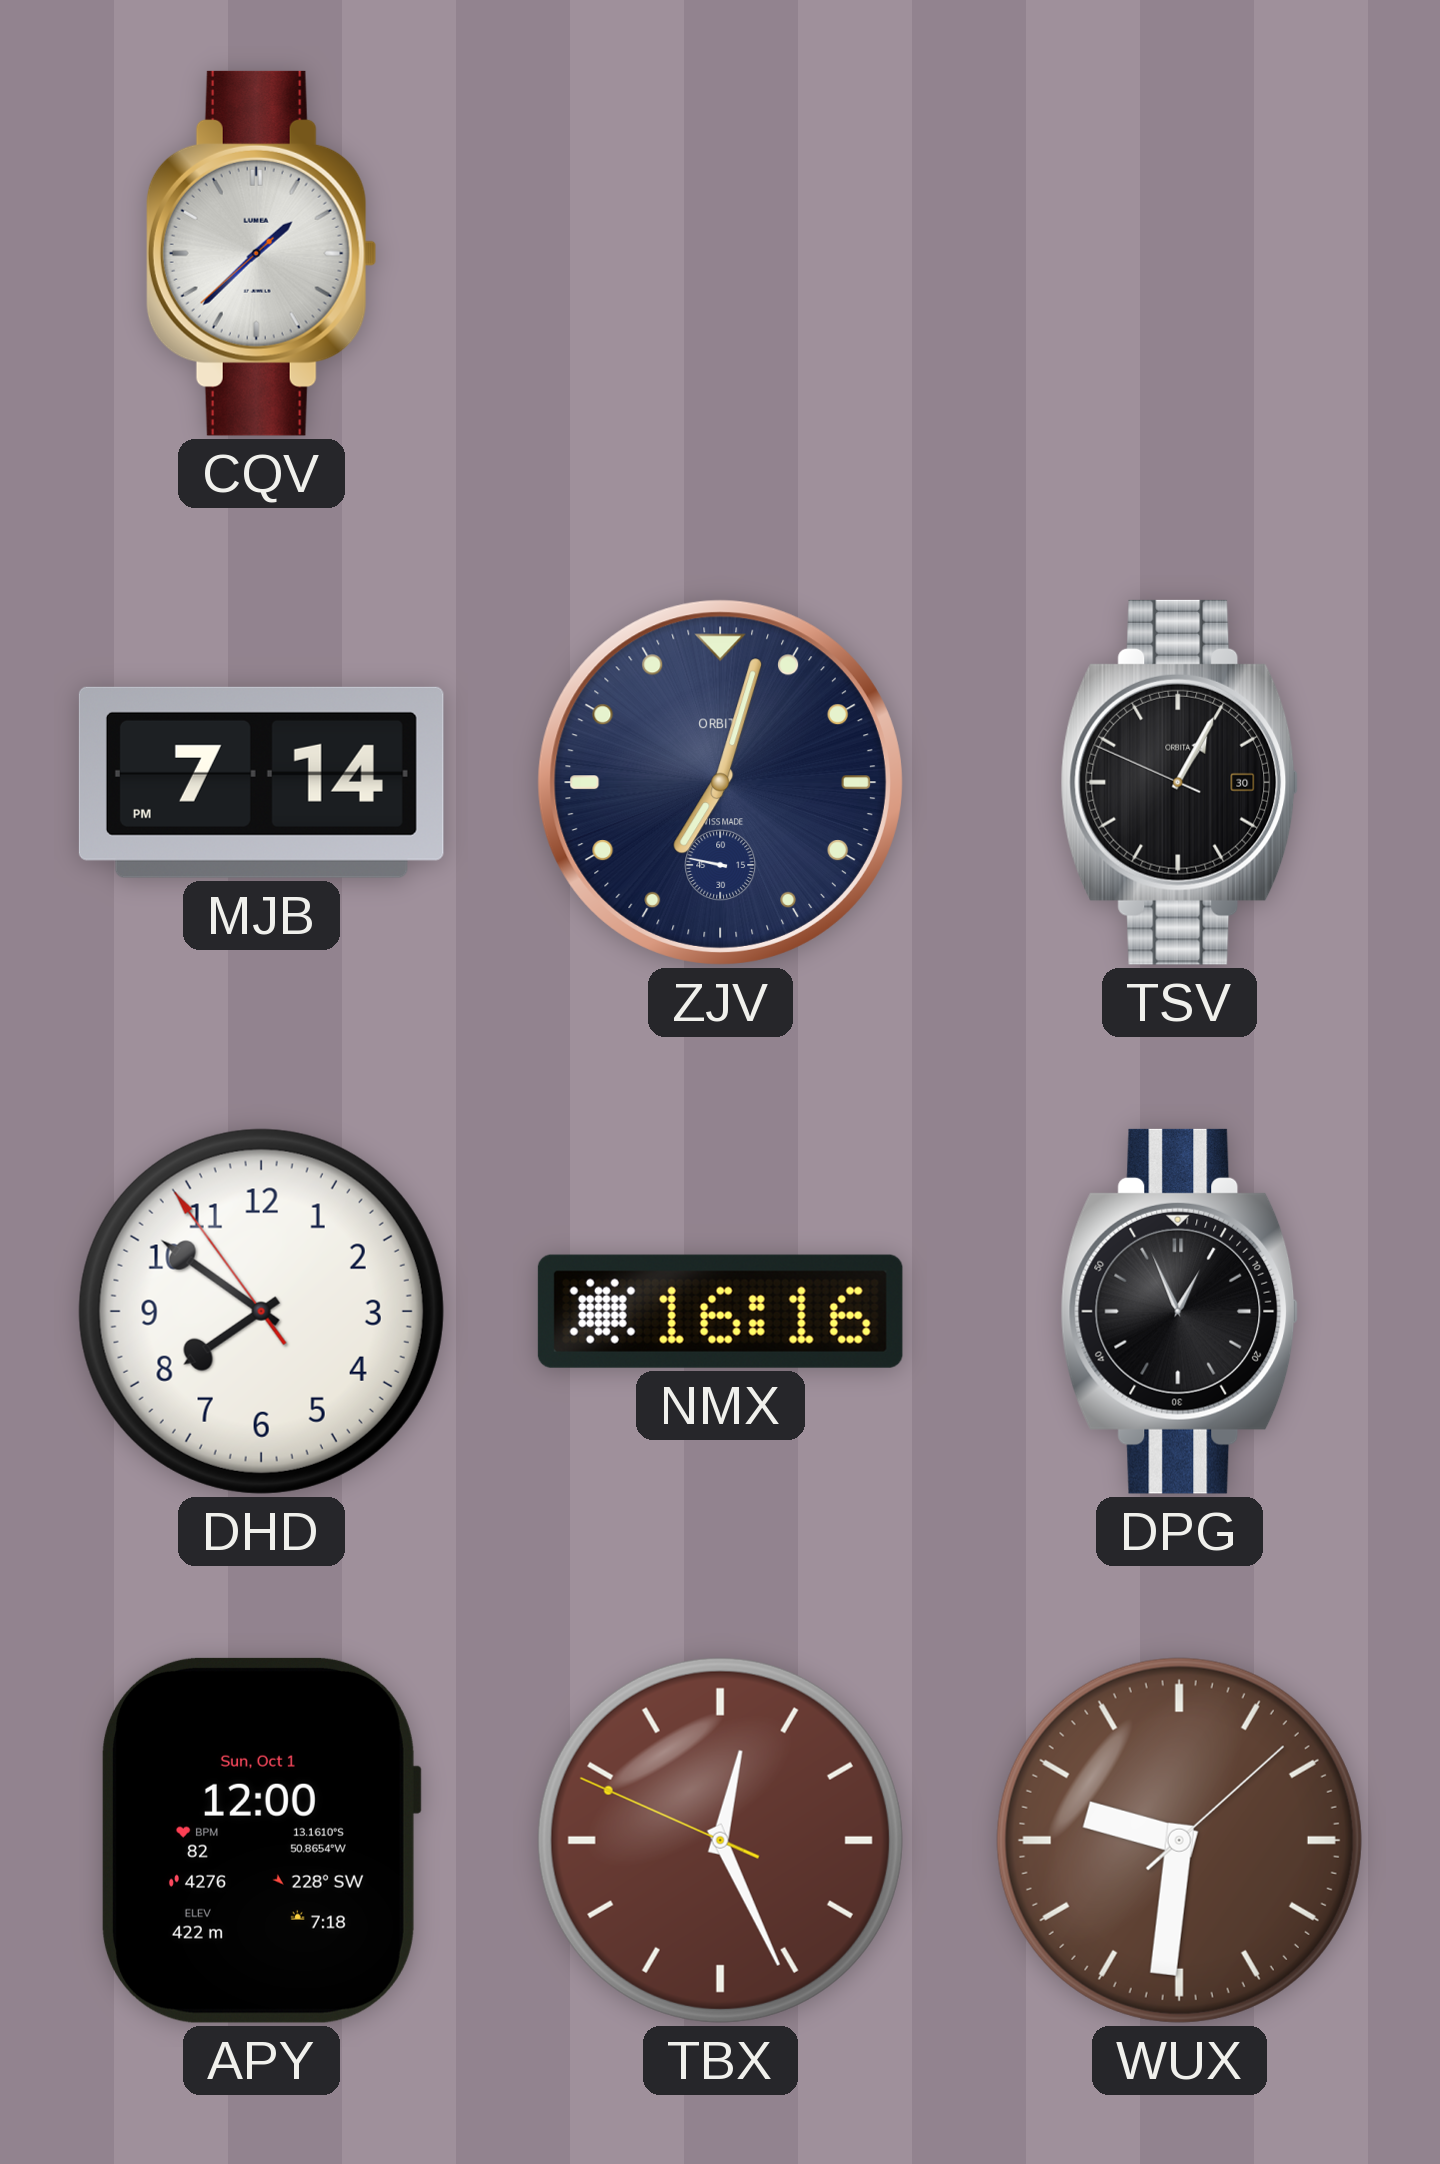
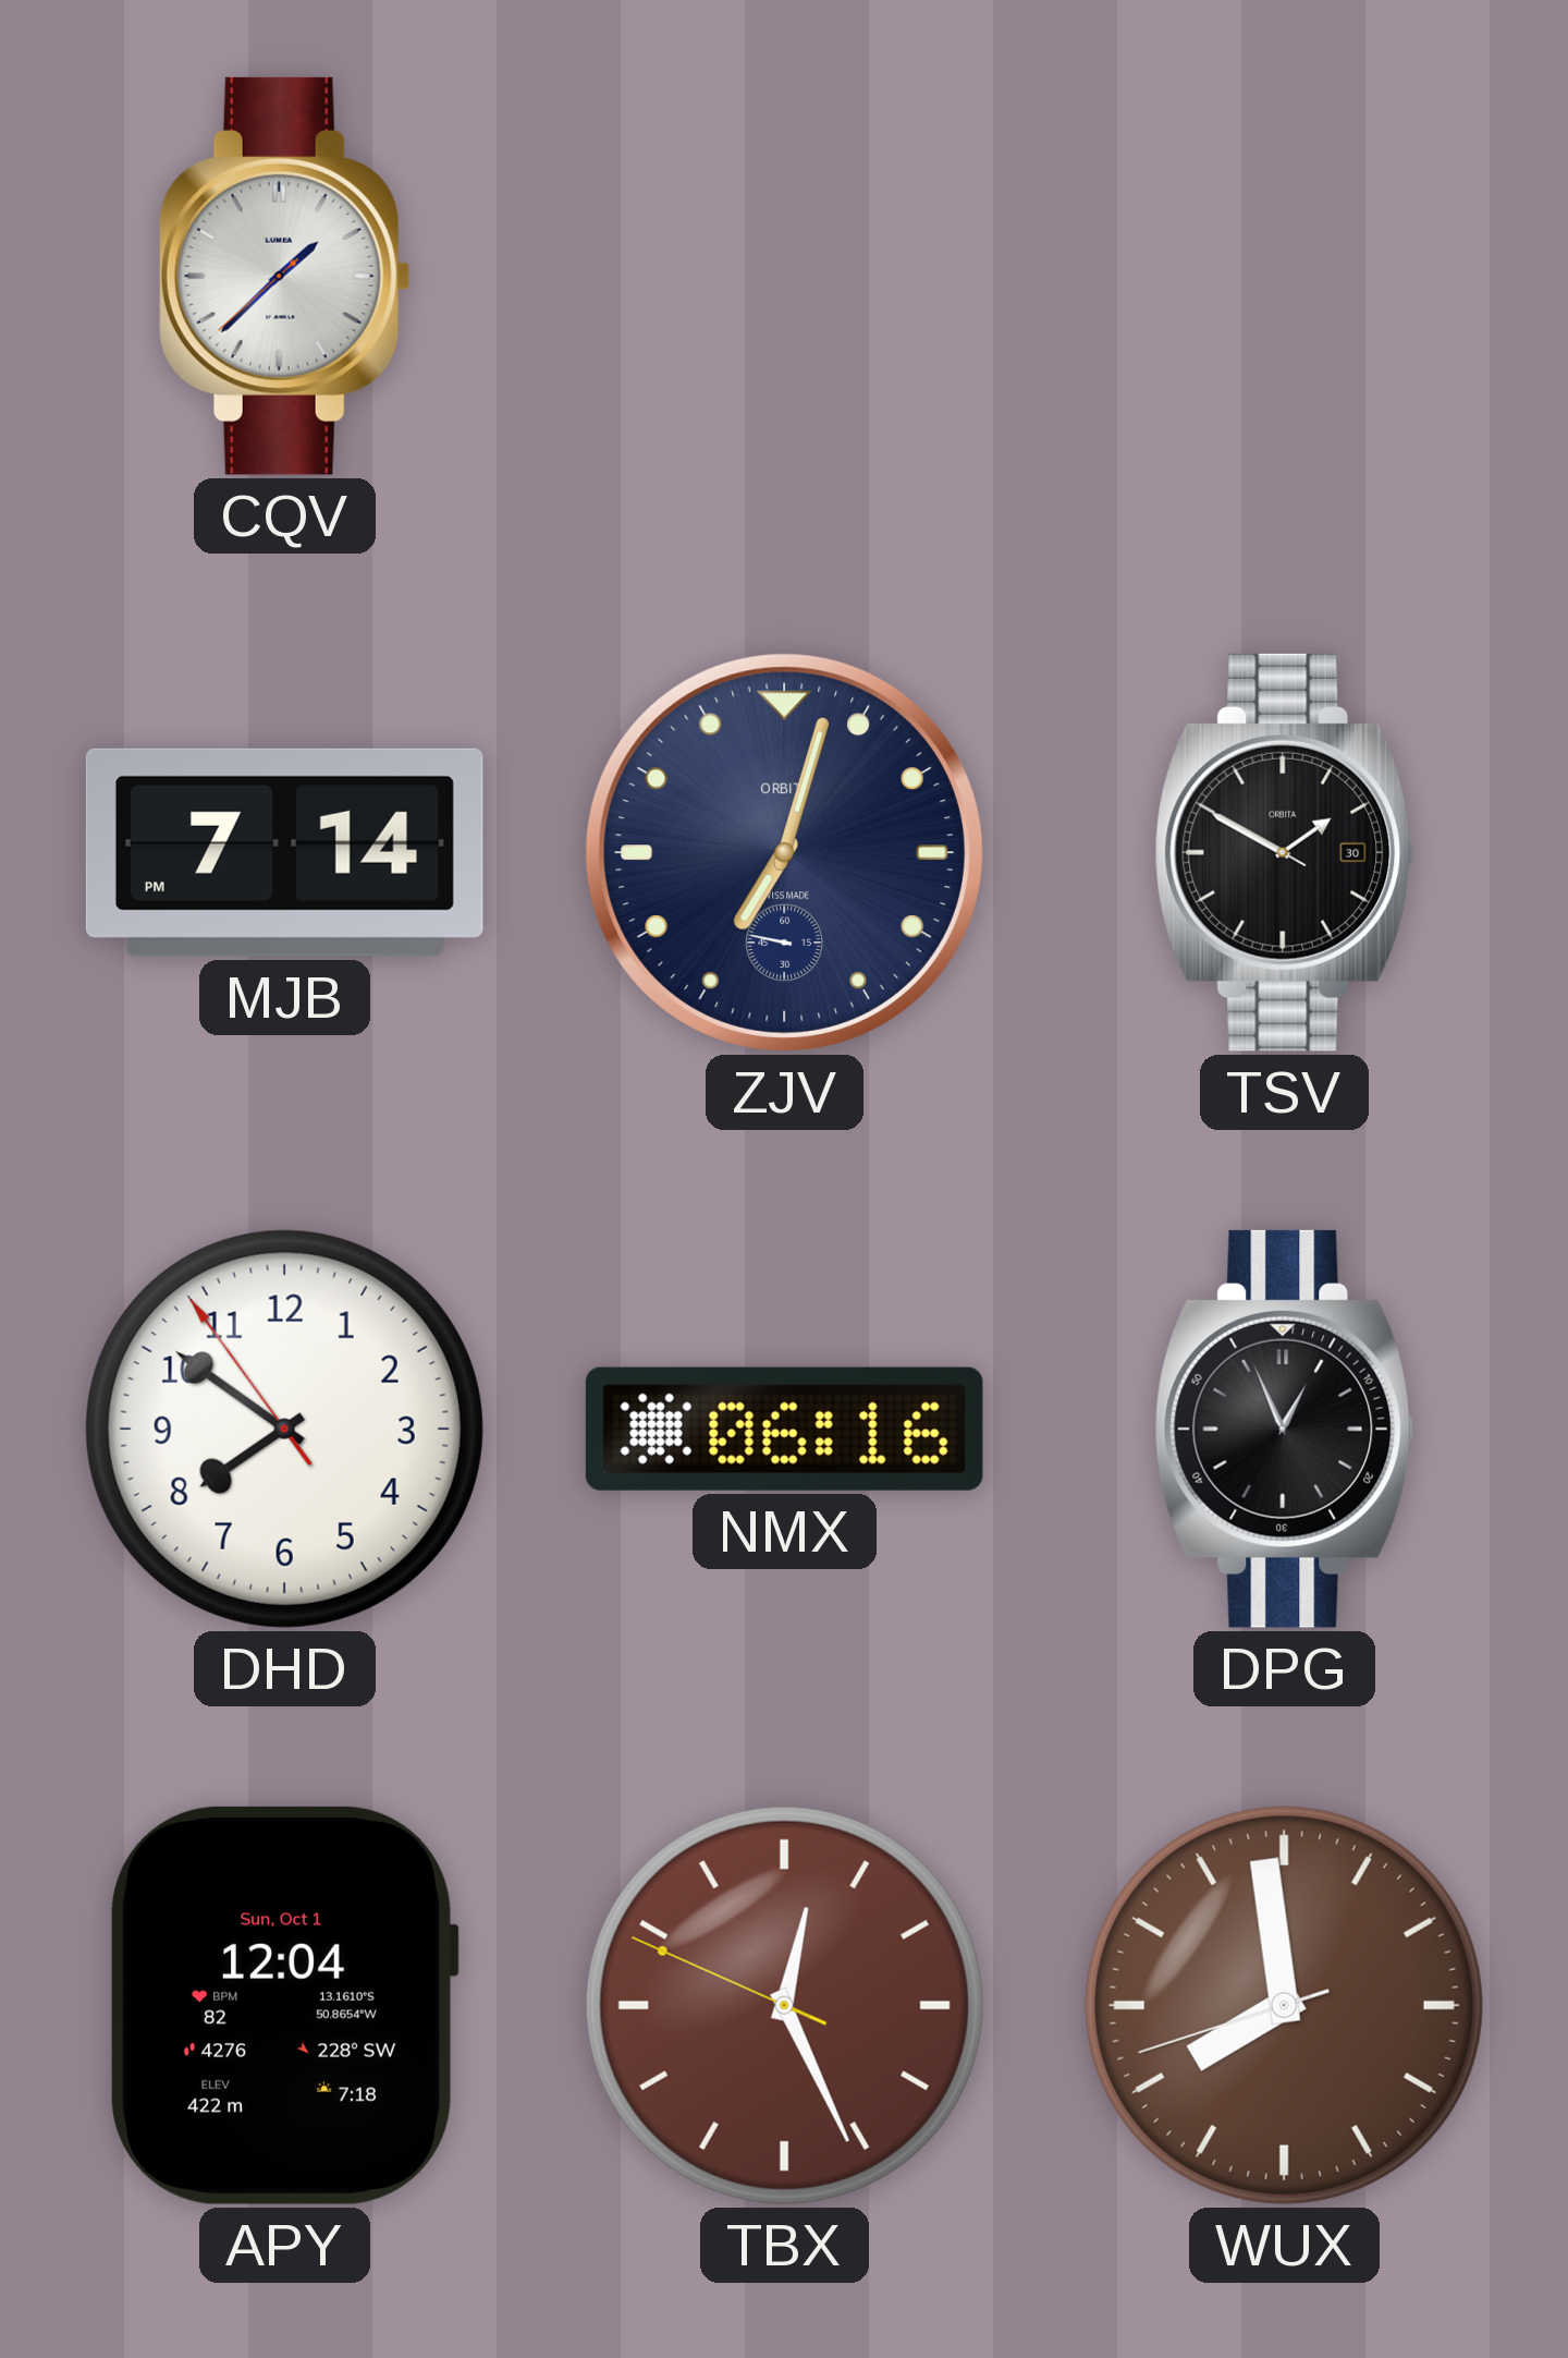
TSV: 1:04 -> 1:49 (1285, 852)
NMX: 16:16 -> 06:16 (784, 1429)
APY: 12:00 -> 12:04 (284, 2005)
WUX: 9:31 -> 7:58 (1284, 2005)
